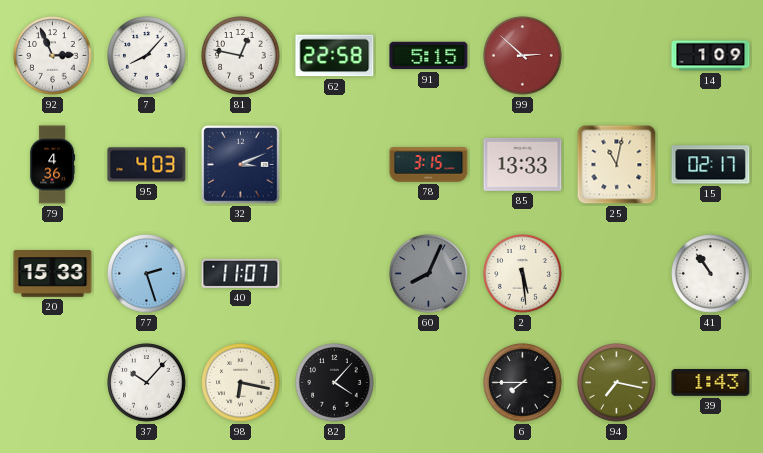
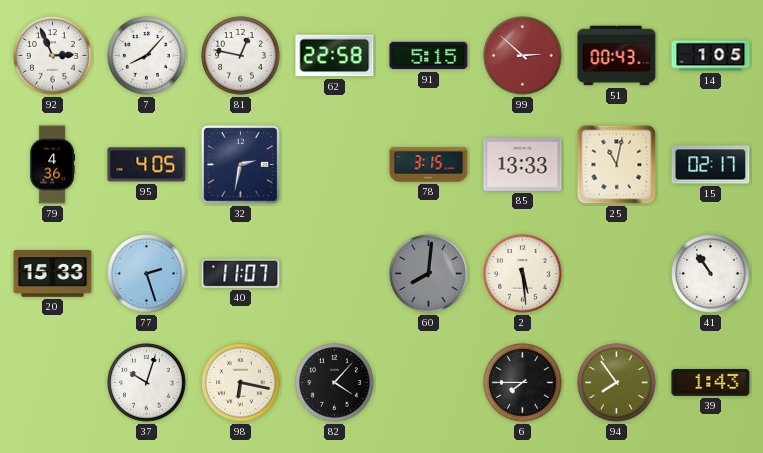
51: none -> 00:43 (617, 56)
14: 1:09 -> 1:05 (711, 56)
95: 4:03 -> 4:05 (147, 165)
32: 3:11 -> 2:32 (241, 165)
60: 8:04 -> 8:01 (429, 274)
37: 10:07 -> 10:03 (147, 383)
94: 7:17 -> 7:54 (617, 383)
